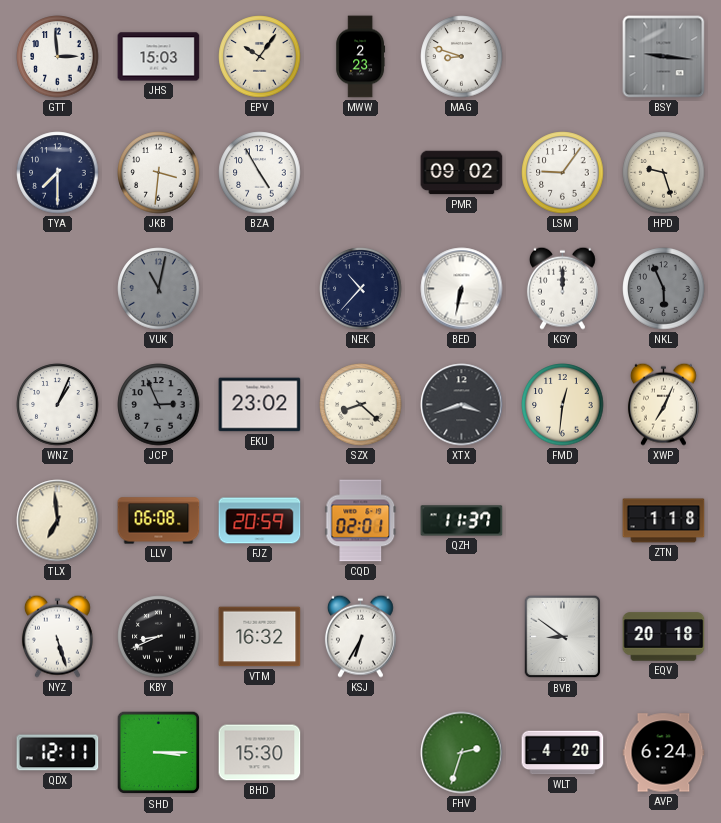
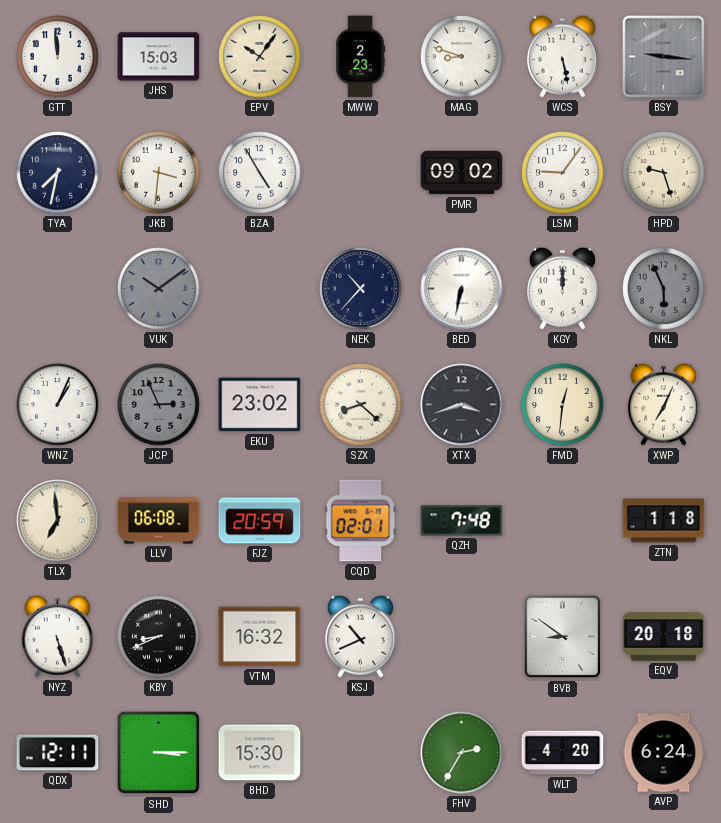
GTT: 2:59 -> 11:59 (58, 57)
WCS: none -> 5:28 (562, 56)
TYA: 7:30 -> 7:32 (58, 173)
VUK: 11:02 -> 10:09 (159, 289)
QZH: 11:37 -> 7:48 (462, 521)
KSJ: 6:35 -> 10:41 (360, 636)
FHV: 2:33 -> 2:35 (462, 753)
